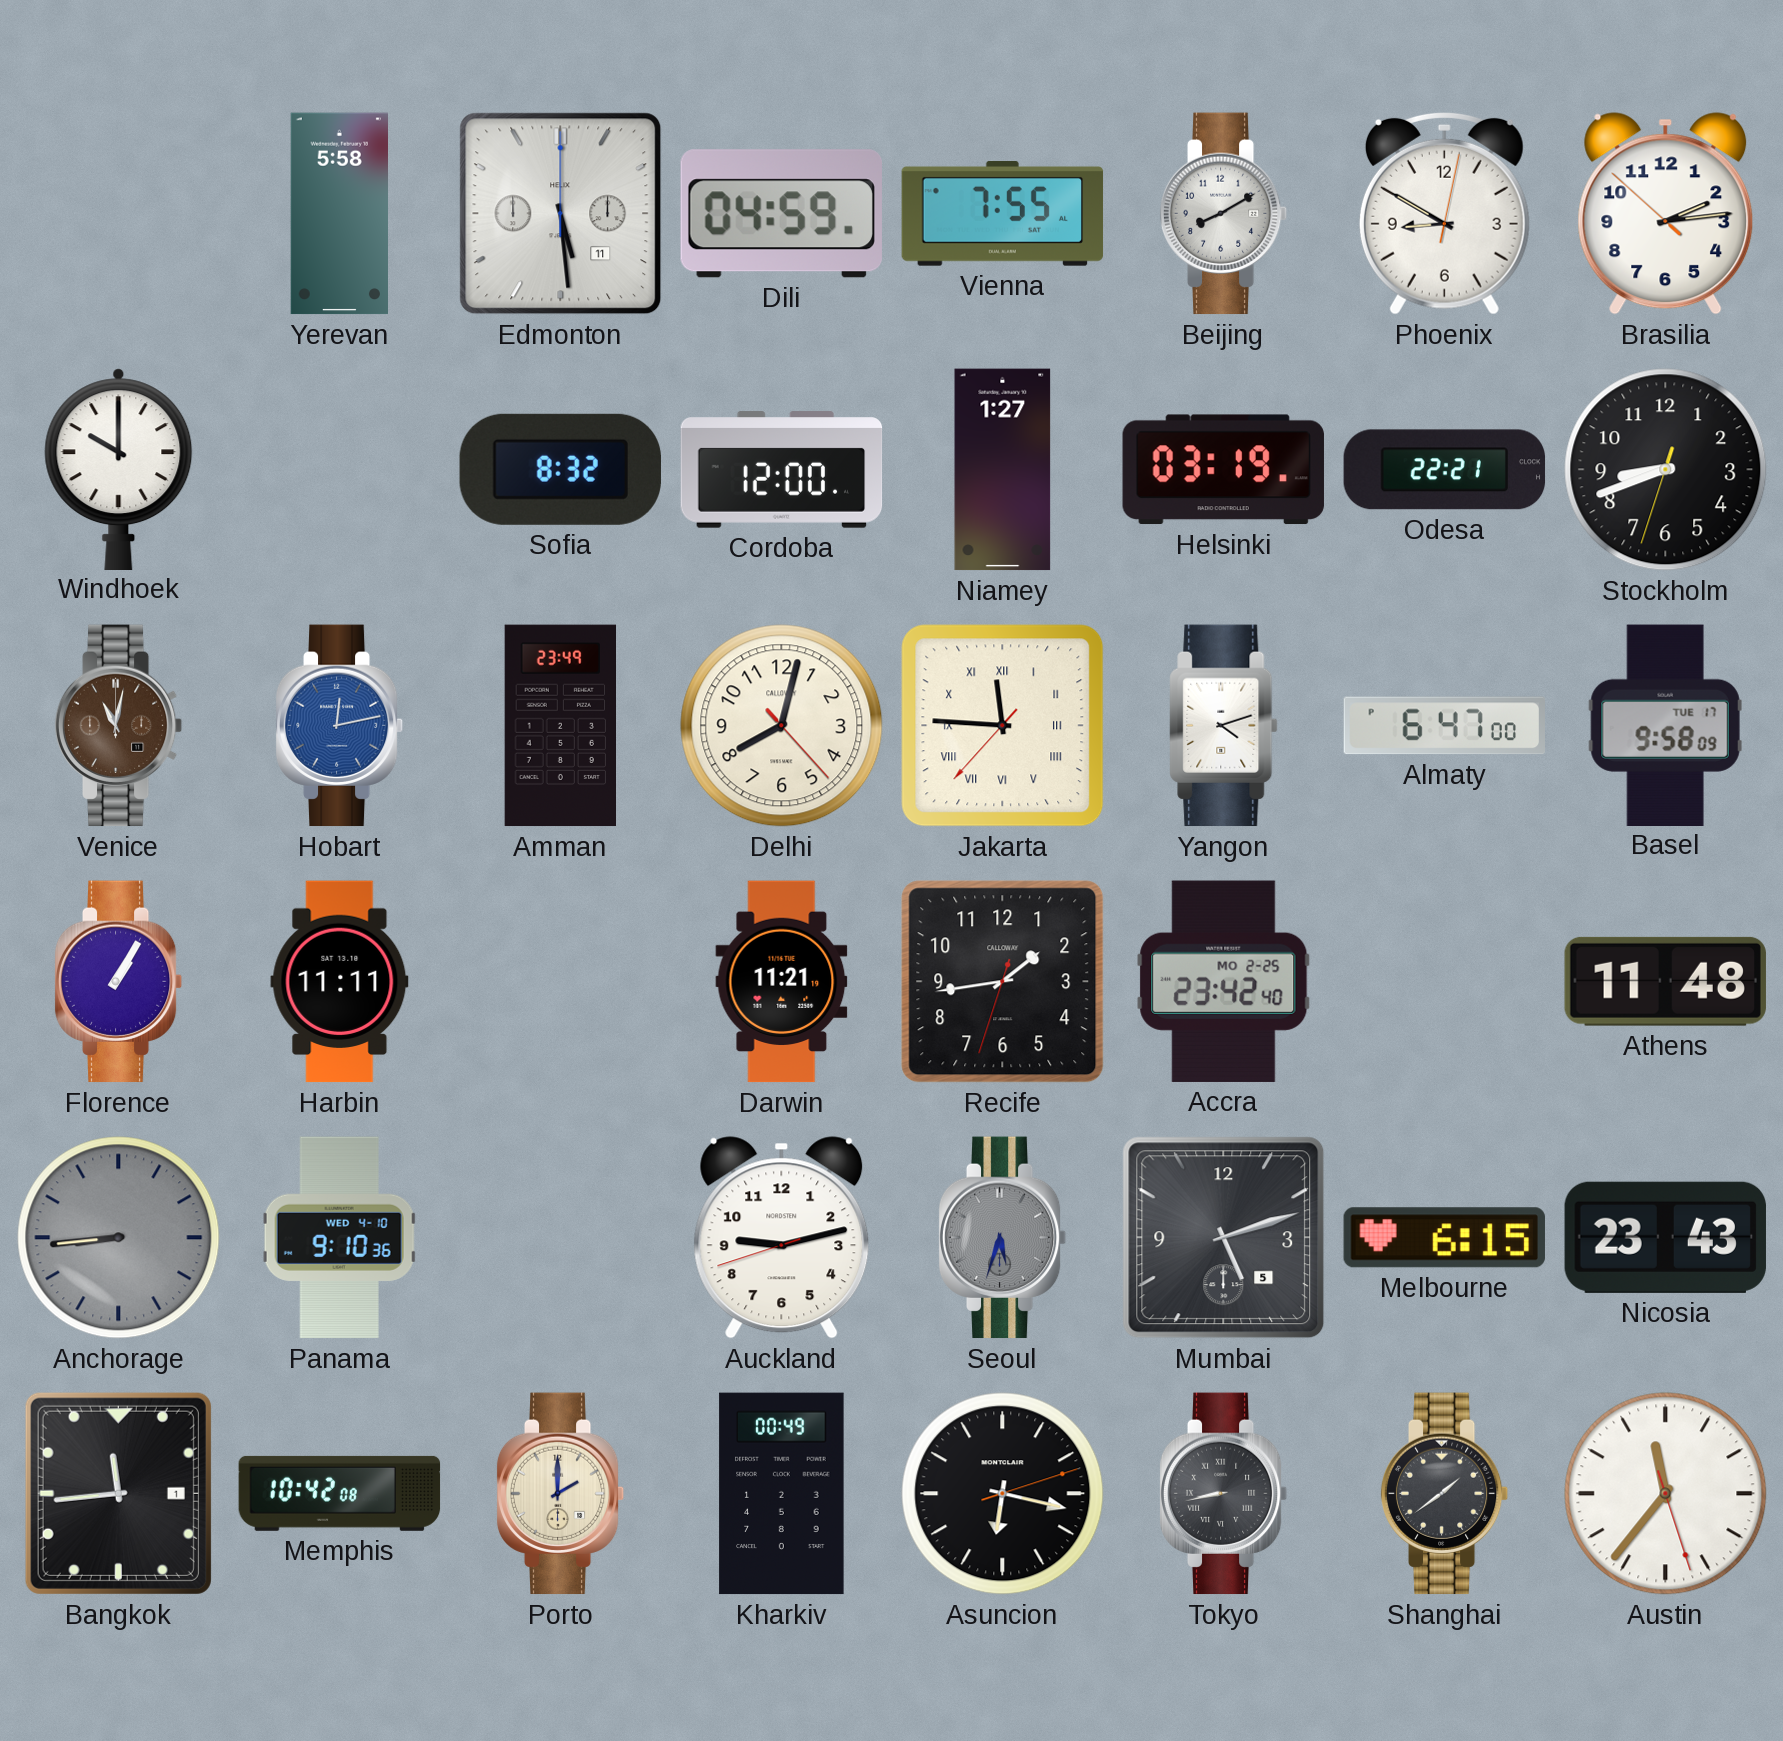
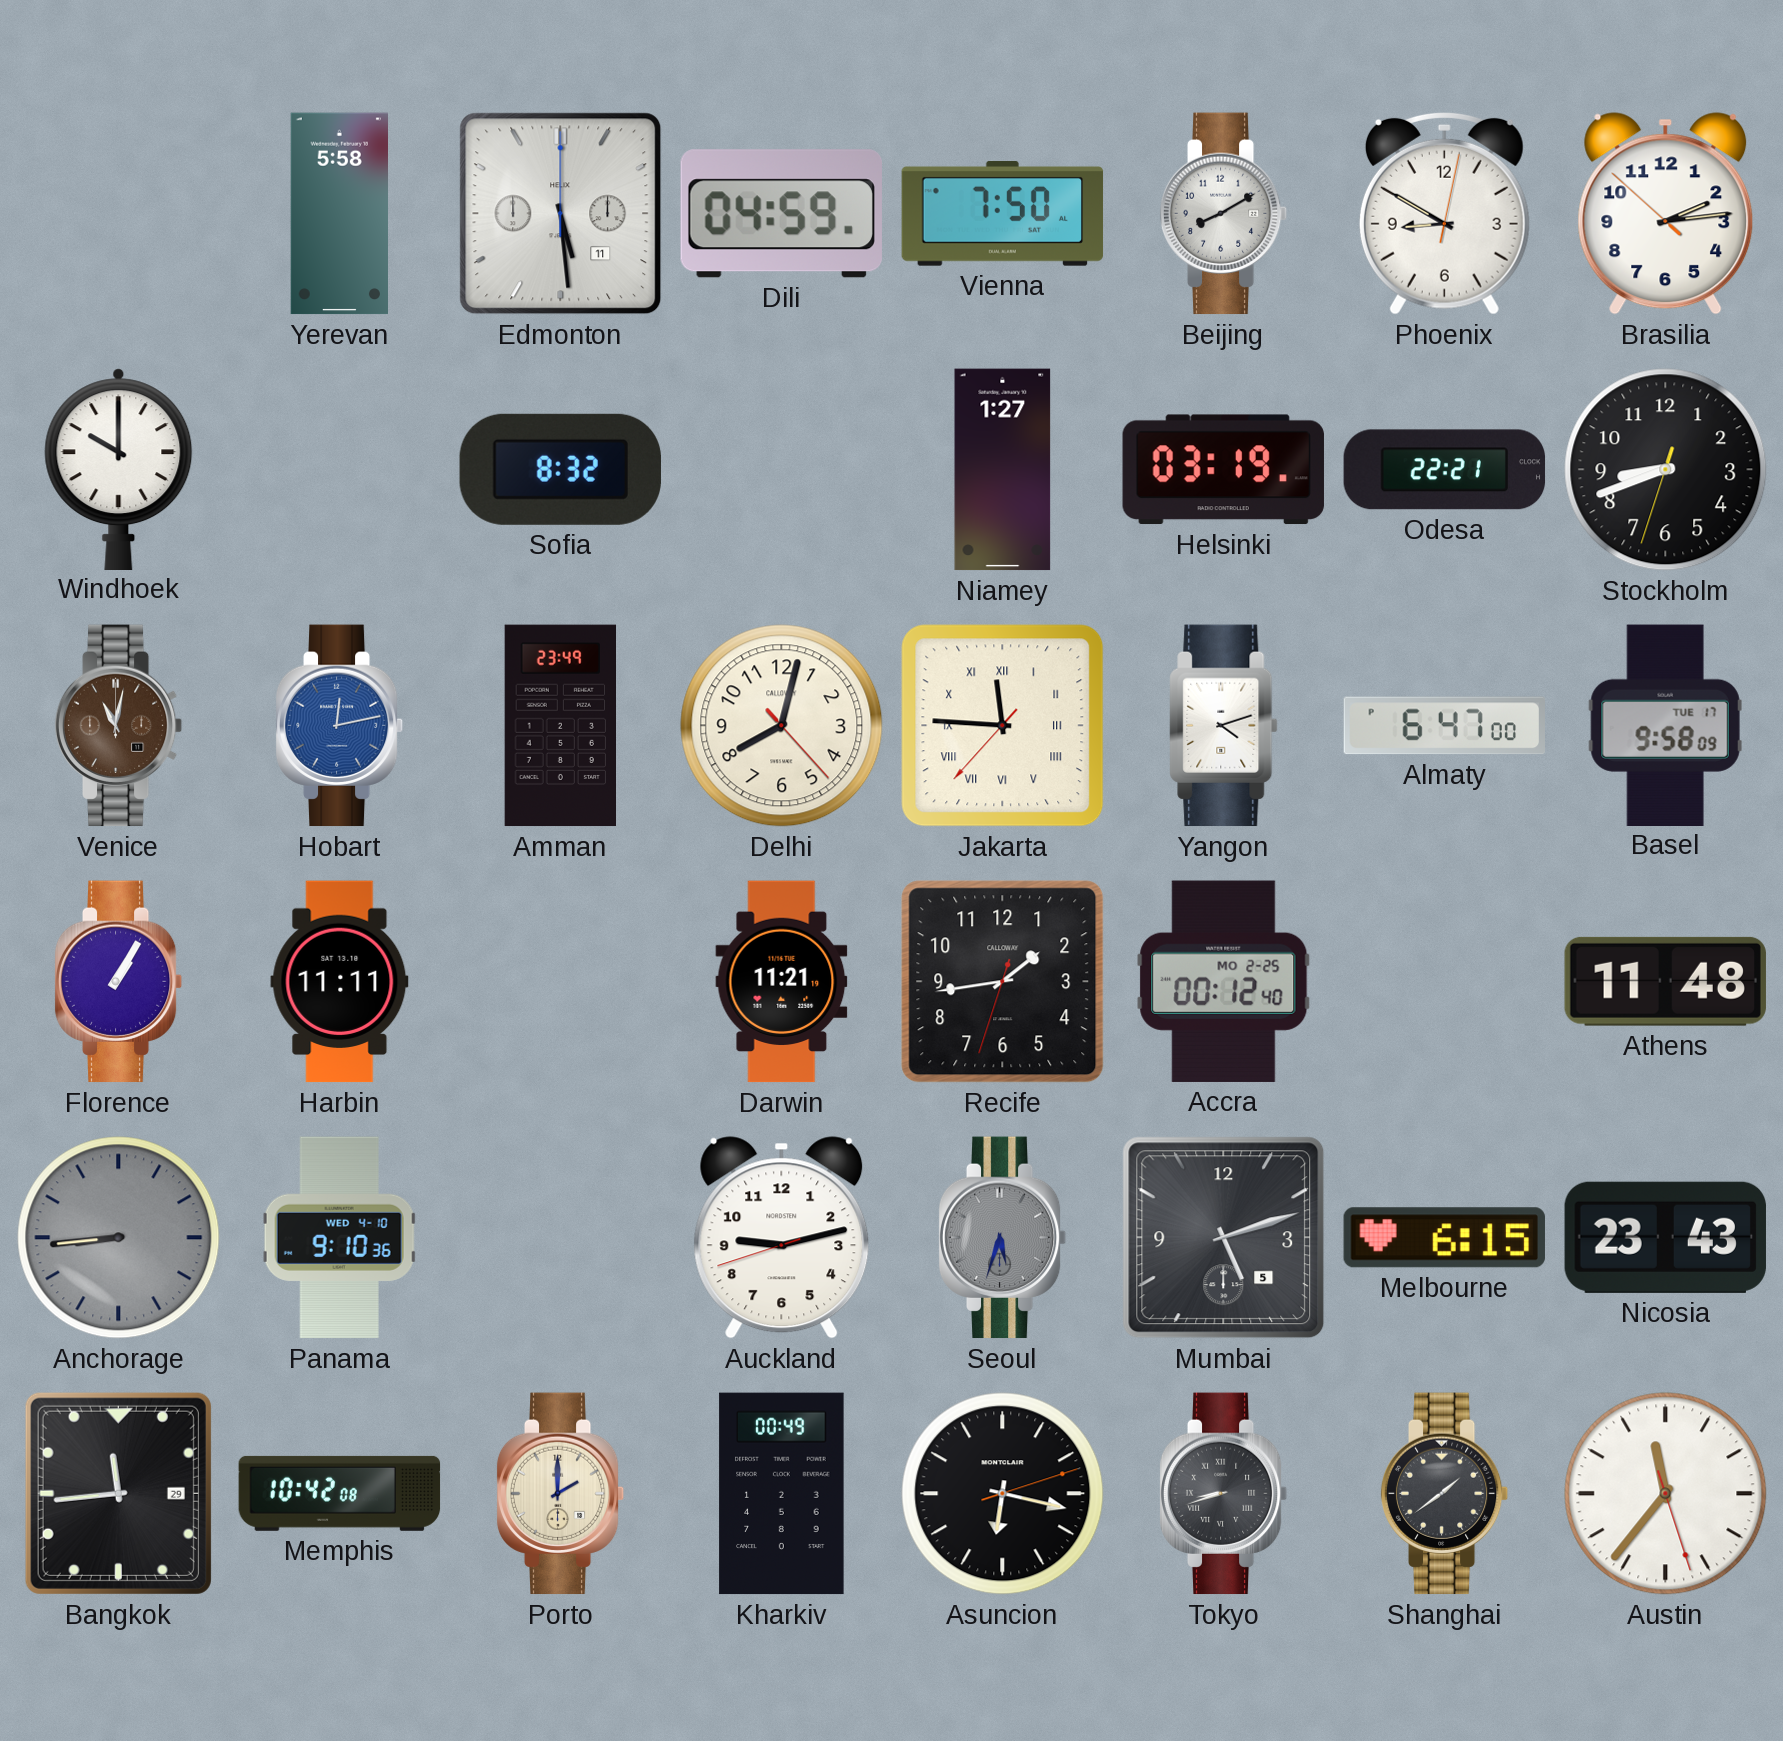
Vienna: 7:55 -> 7:50 (1003, 214)
Cordoba: 12:00 -> none (782, 470)
Accra: 23:42 -> 00:12 (1224, 981)
Bangkok date: 1 -> 29 (118, 1493)
Tokyo: 8:43 -> 8:42 (1224, 1494)
